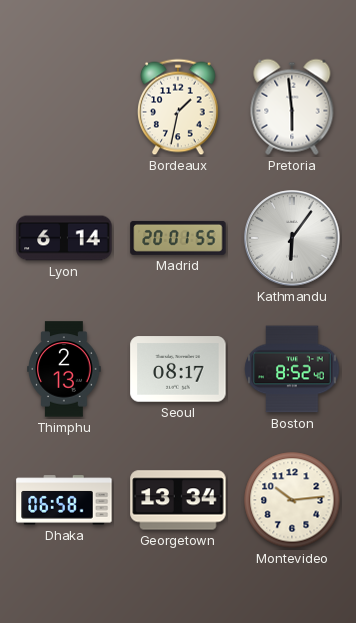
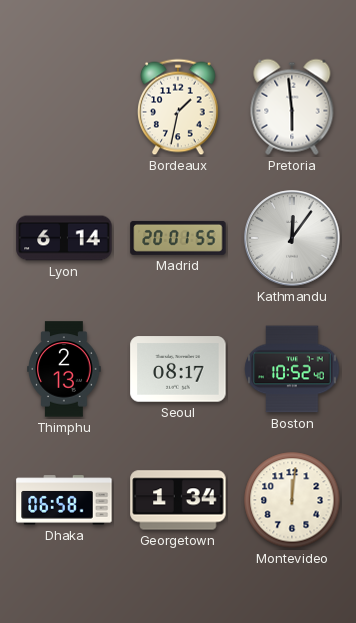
Kathmandu: 6:06 -> 12:06 (292, 238)
Boston: 8:52 -> 10:52 (292, 369)
Georgetown: 13:34 -> 1:34 (178, 500)
Montevideo: 10:14 -> 12:01 (292, 500)
